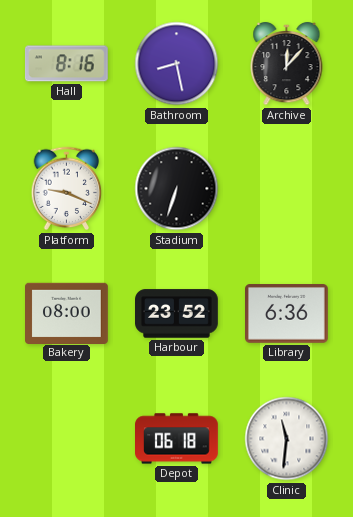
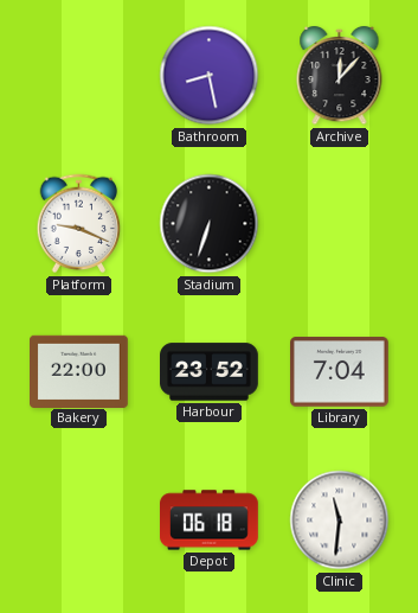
Hall: 8:16 -> none (66, 64)
Bakery: 08:00 -> 22:00 (79, 371)
Library: 6:36 -> 7:04 (340, 372)
